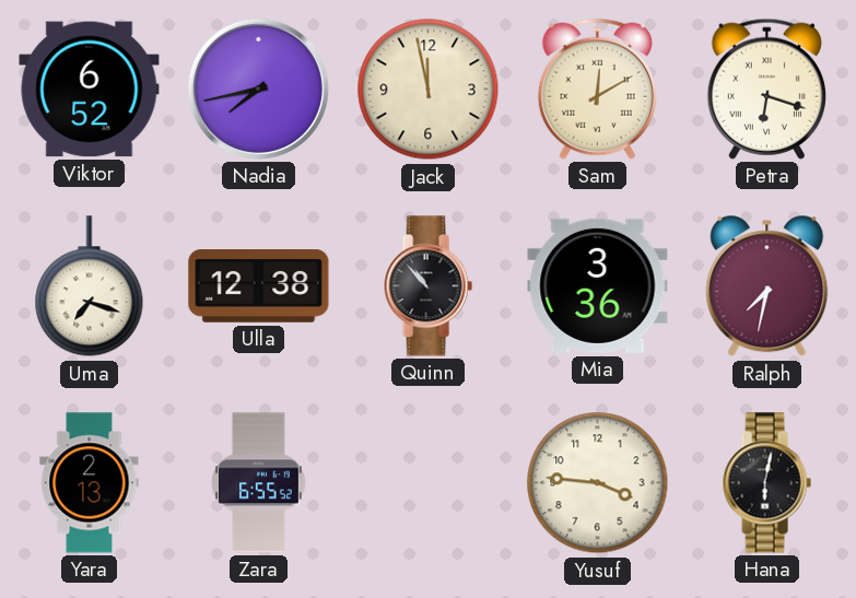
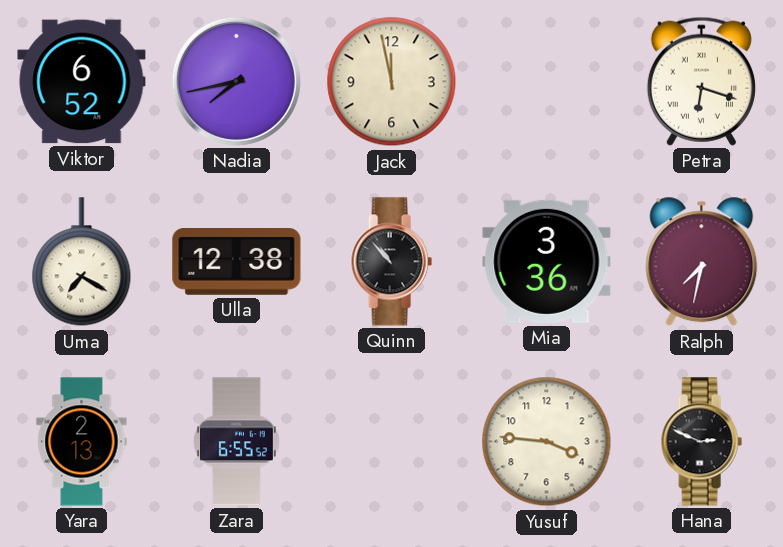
Sam: 12:10 -> none (597, 89)
Uma: 7:18 -> 7:20 (82, 262)
Hana: 6:02 -> 2:49 (701, 442)
